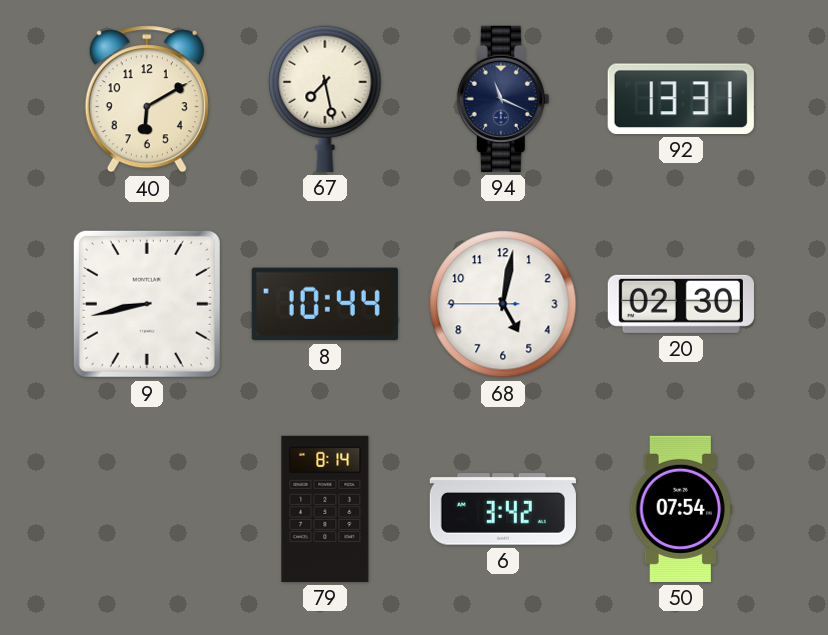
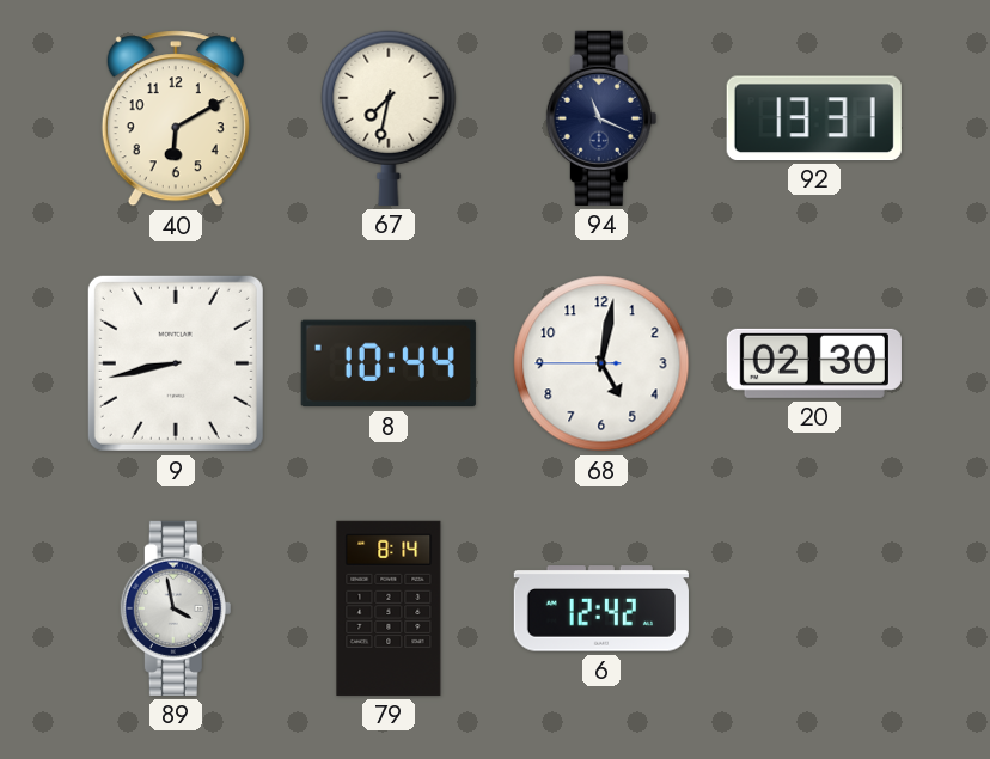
67: 7:28 -> 7:32 (389, 118)
89: none -> 3:58 (176, 608)
6: 3:42 -> 12:42 (601, 608)
50: 07:54 -> none (680, 509)
